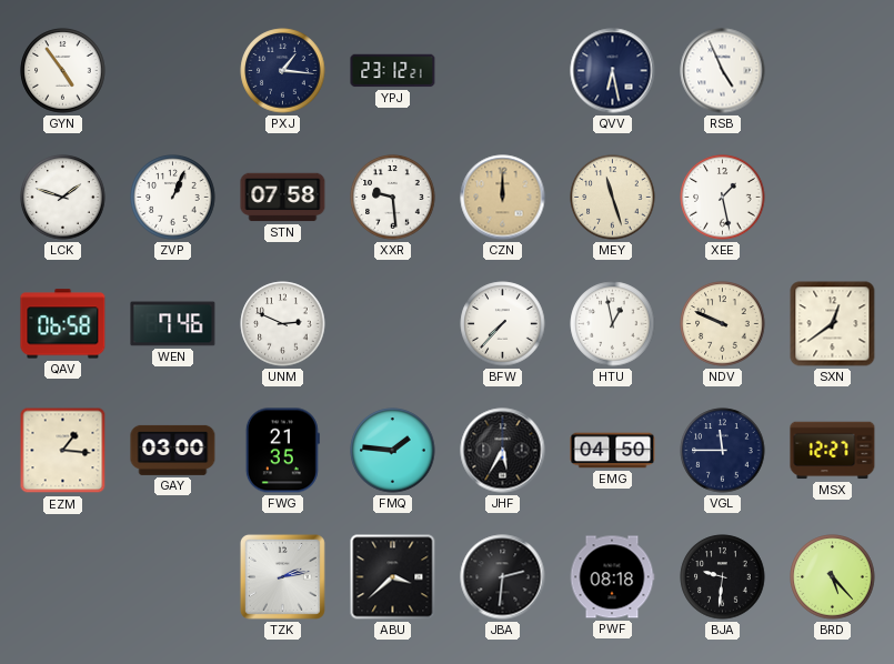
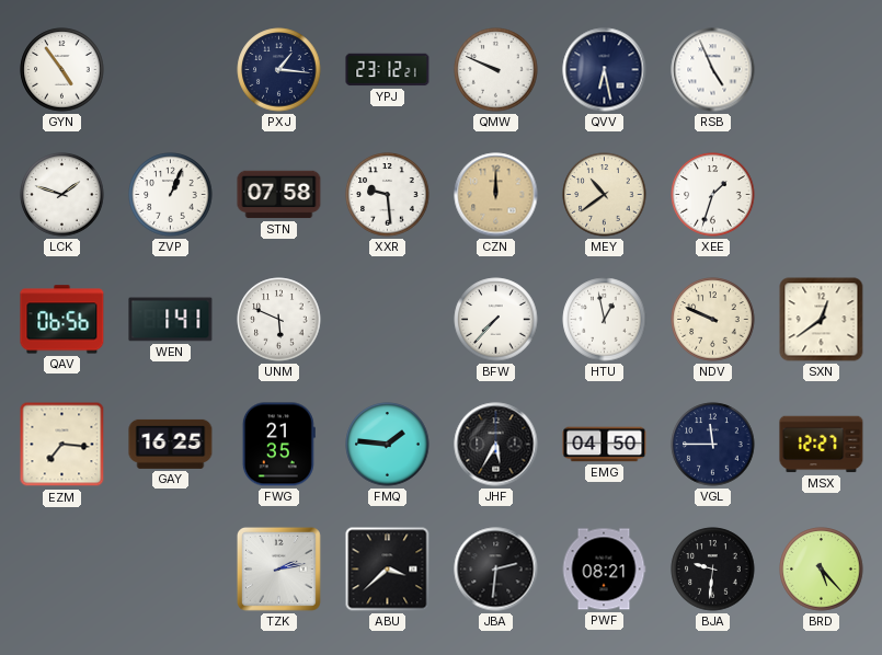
QMW: none -> 9:49 (496, 70)
MEY: 11:27 -> 10:39 (605, 195)
XEE: 1:28 -> 1:33 (713, 195)
QAV: 06:58 -> 06:56 (62, 320)
WEN: 7:46 -> 1:41 (171, 320)
UNM: 2:49 -> 5:49 (279, 320)
EZM: 1:16 -> 7:16 (62, 445)
GAY: 03:00 -> 16:25 (171, 444)
PWF: 08:18 -> 08:21 (604, 570)
